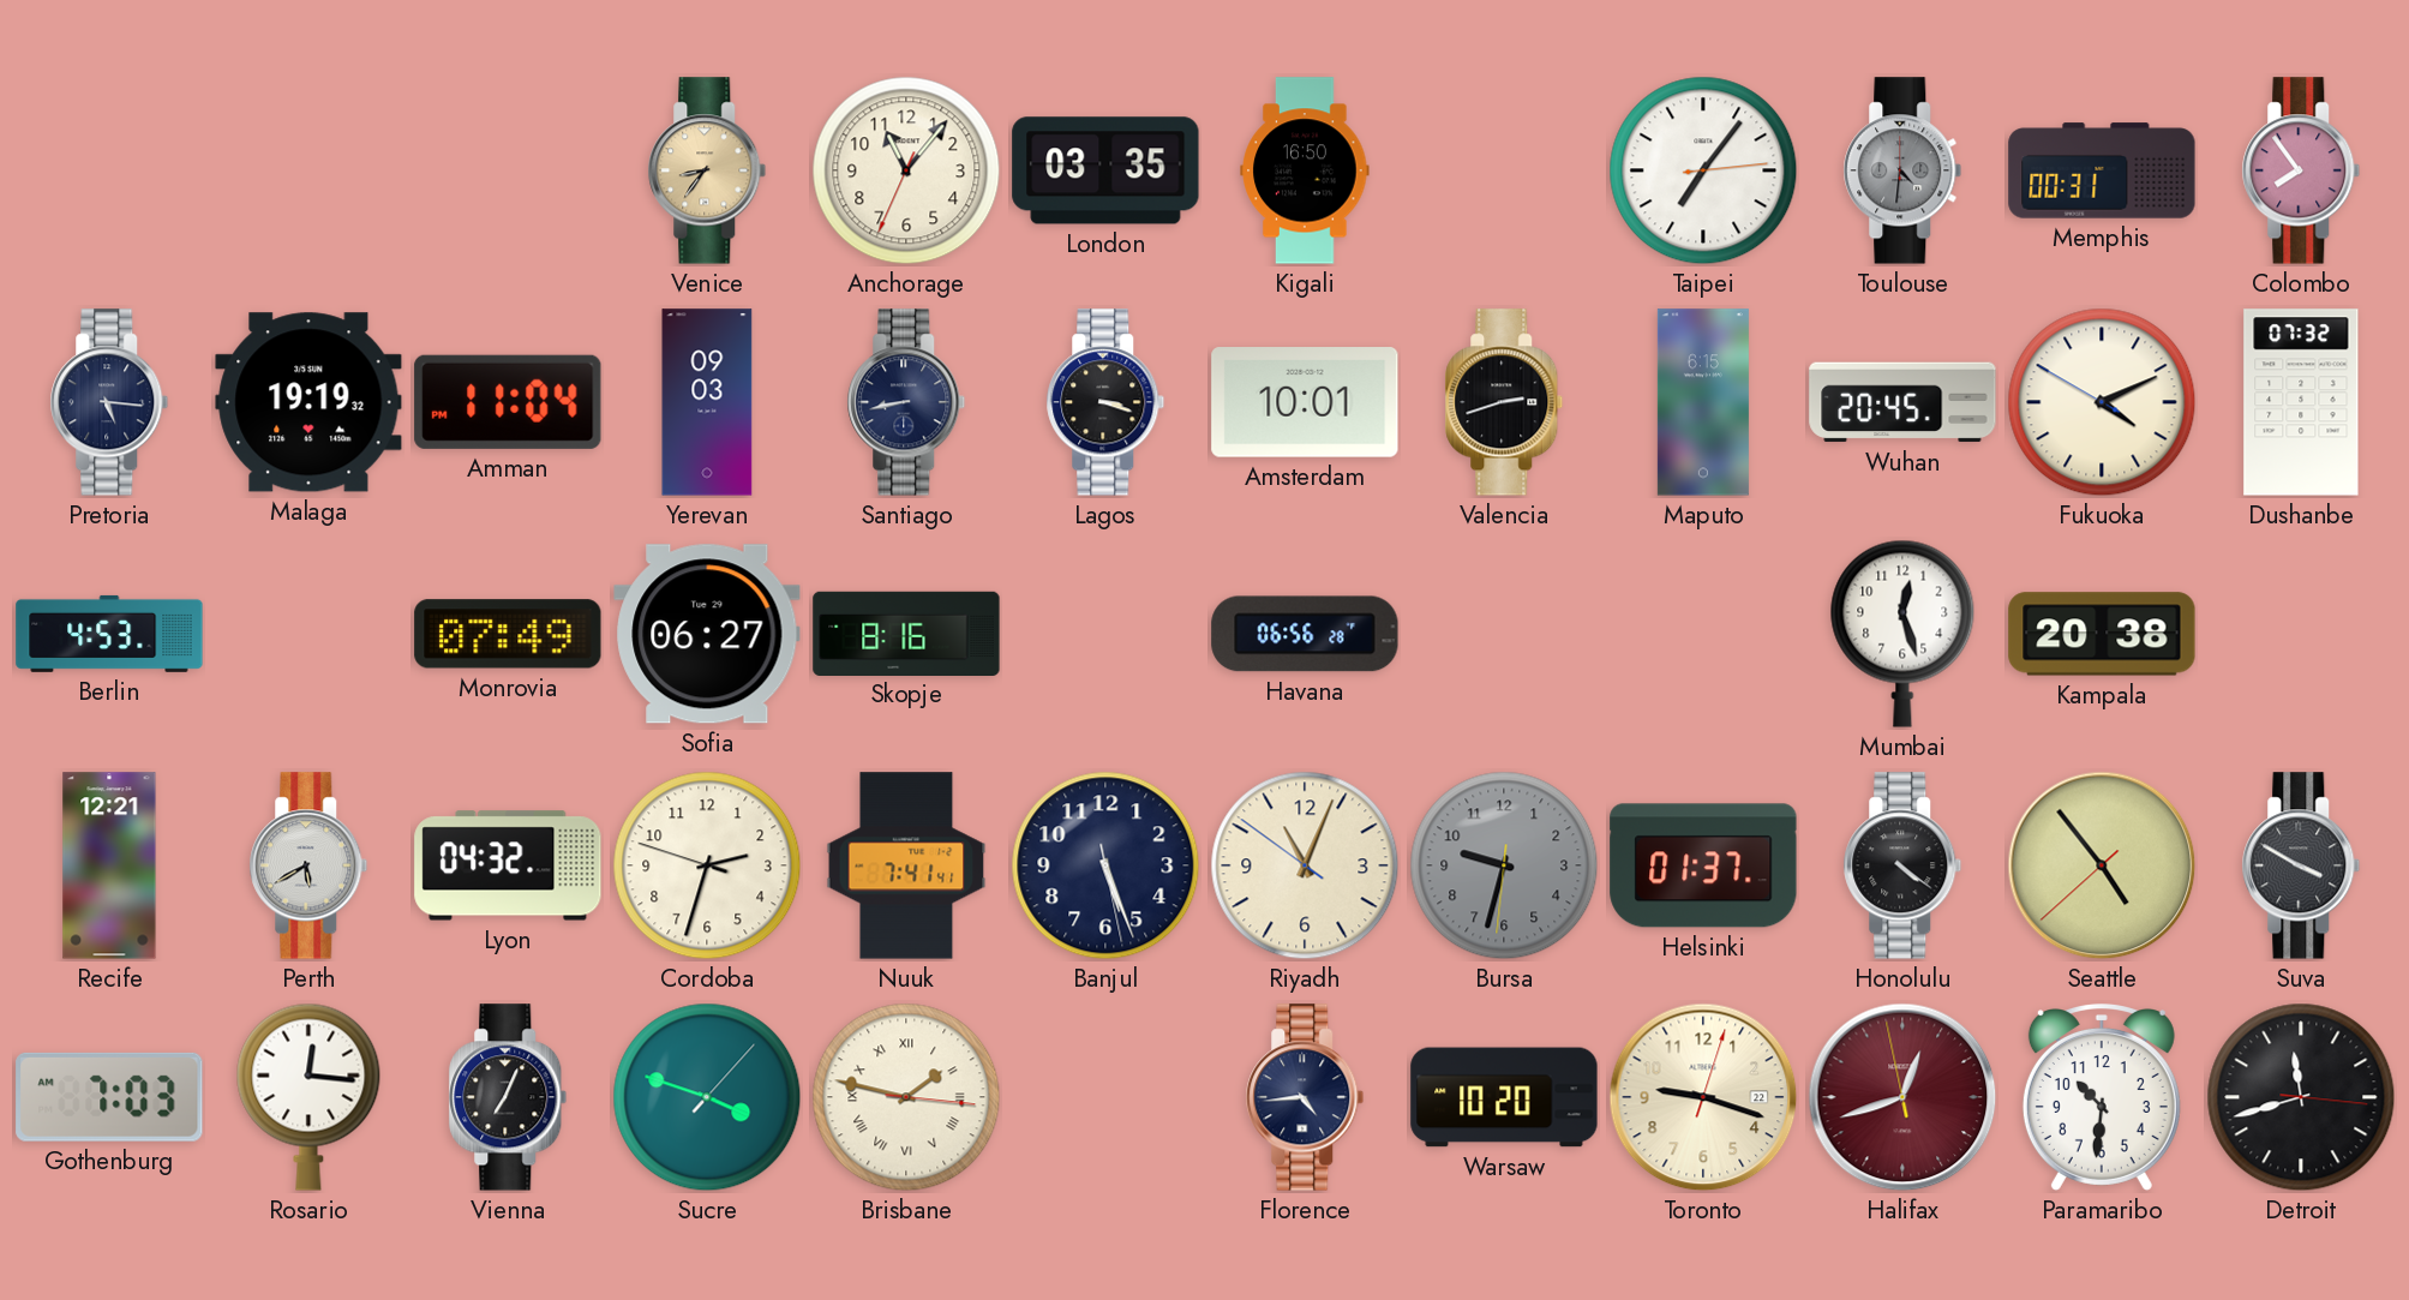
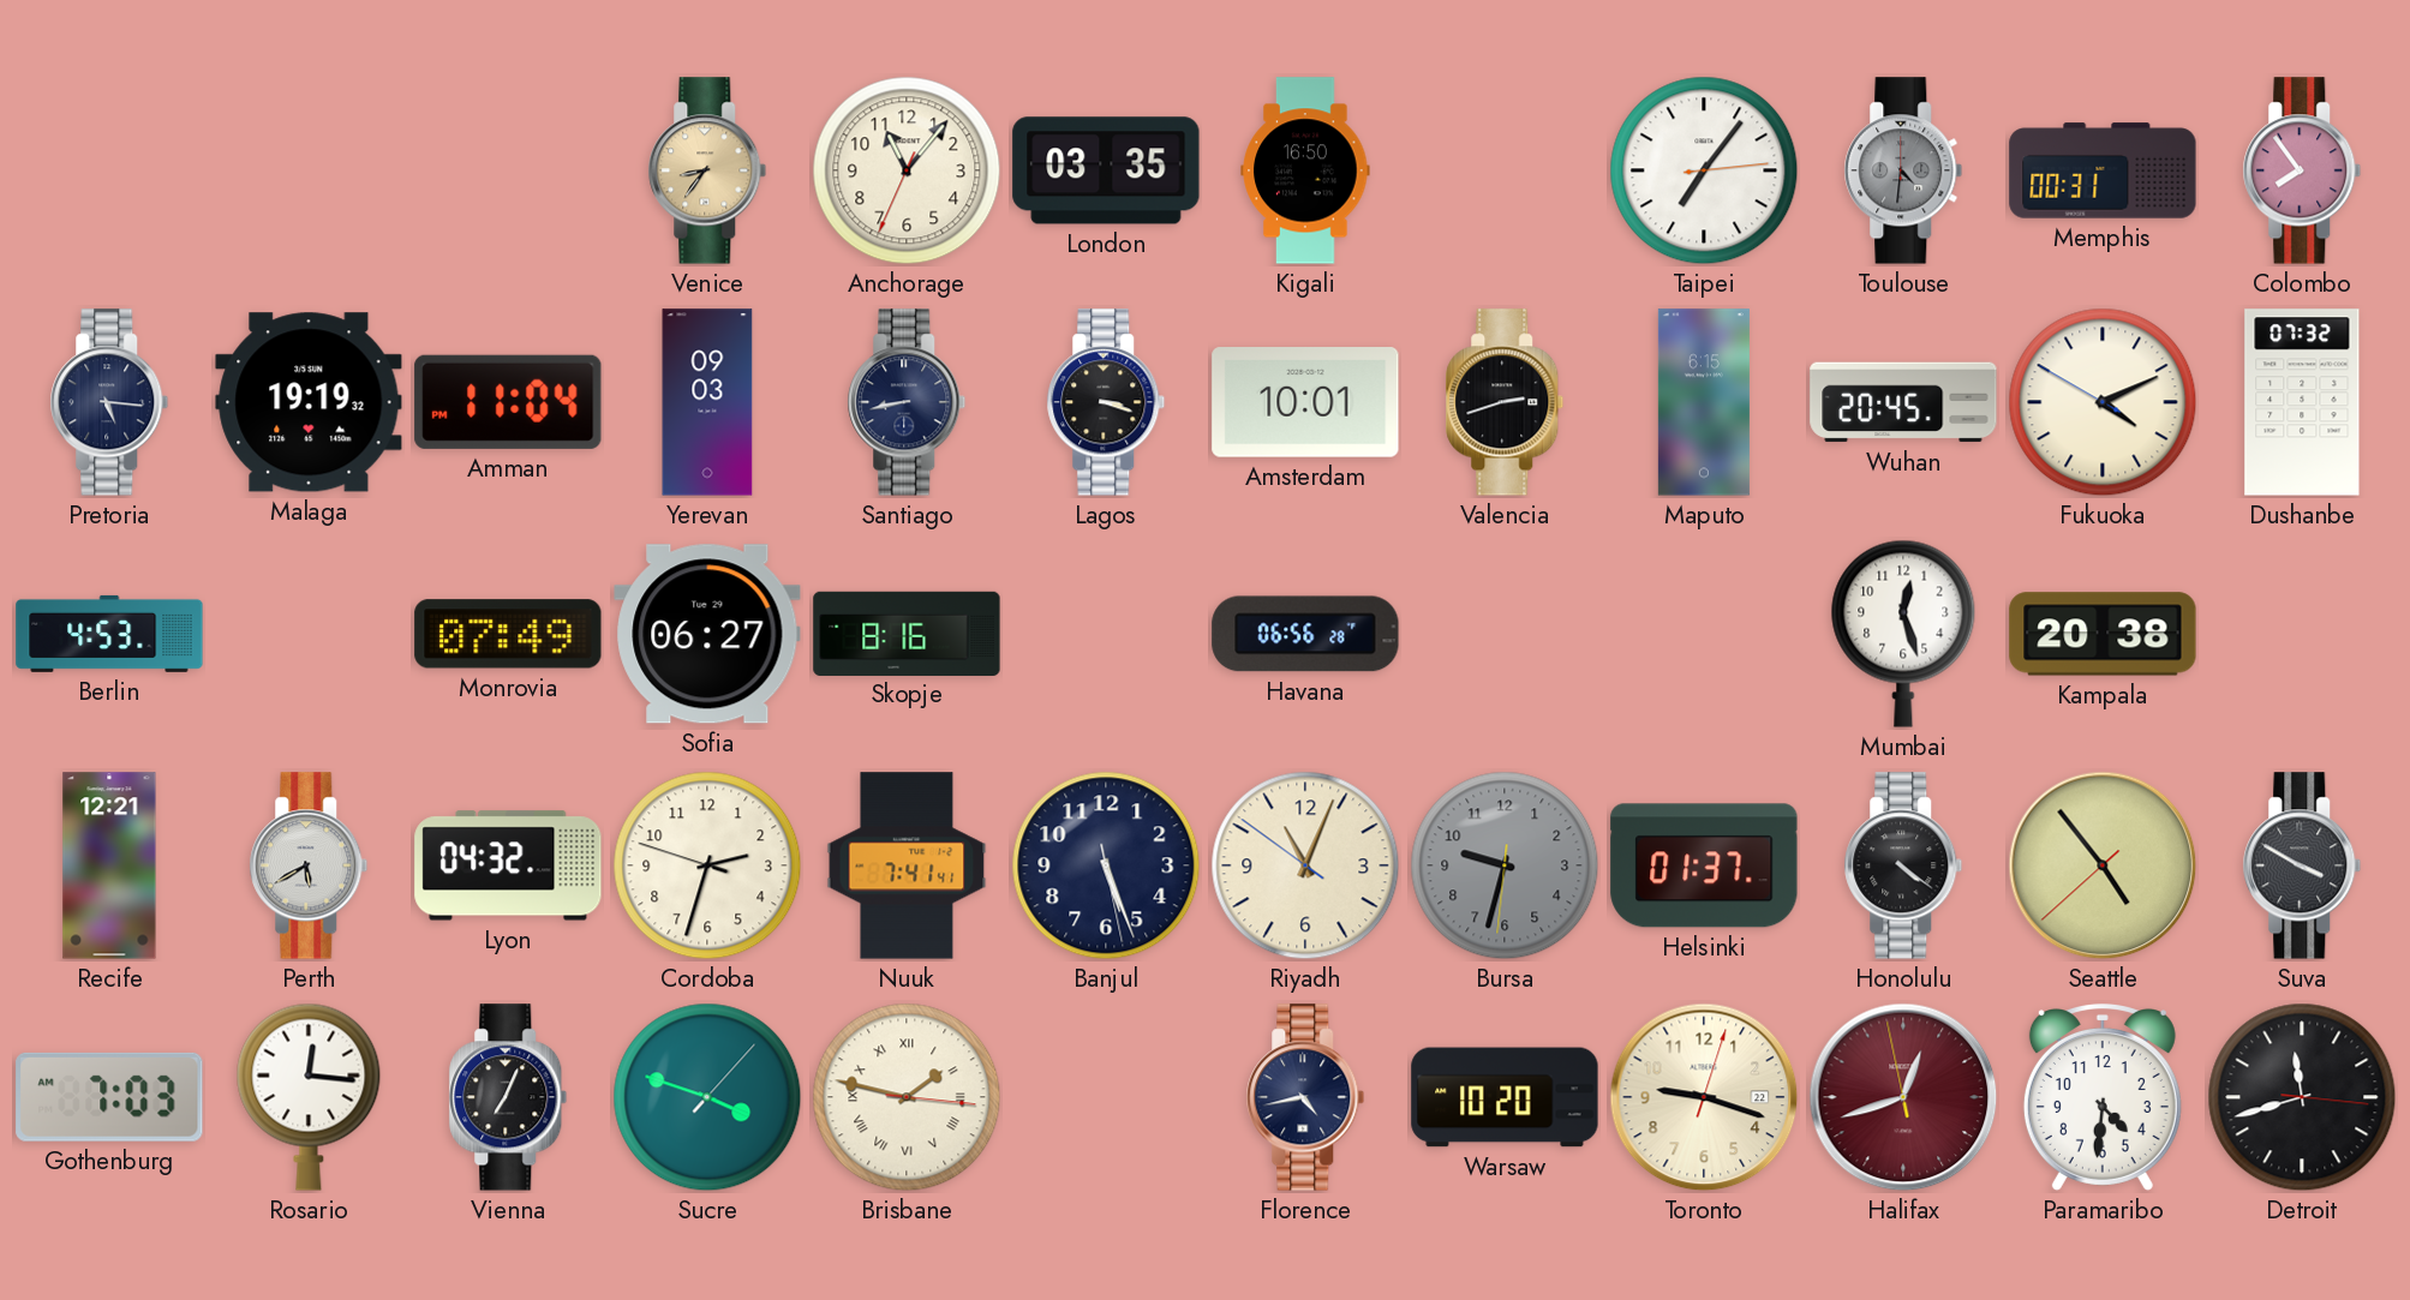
Florence: 4:44 -> 4:43 (1305, 1097)
Paramaribo: 10:31 -> 4:31 (2103, 1098)
